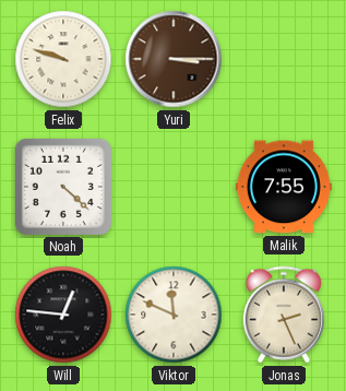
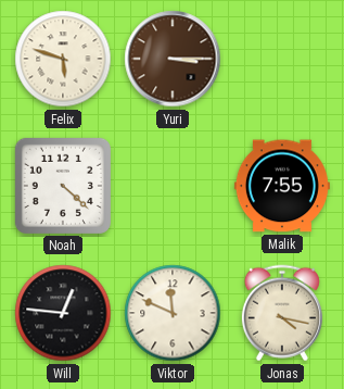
Felix: 9:48 -> 5:48 (63, 59)
Jonas: 2:26 -> 4:17 (282, 313)
